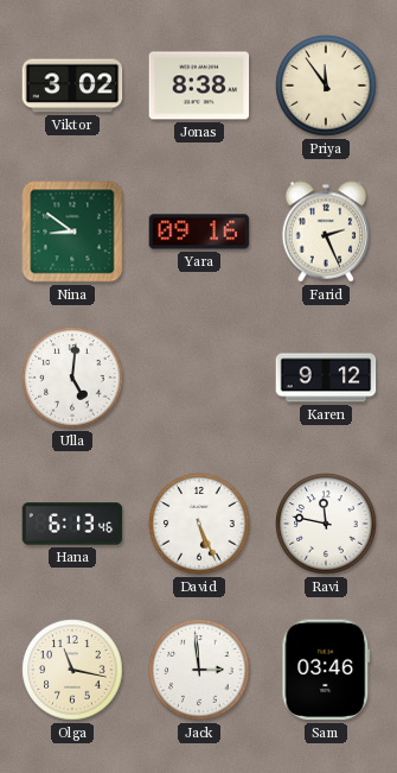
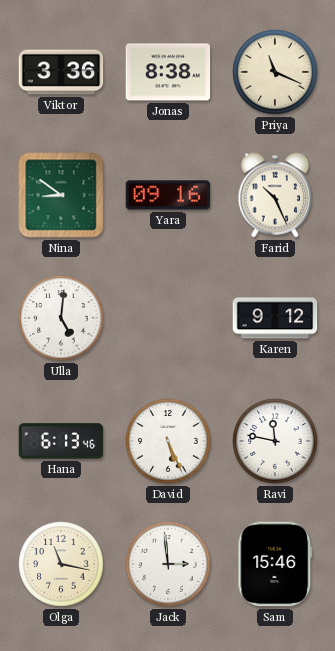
Viktor: 3:02 -> 3:36 (61, 72)
Priya: 11:54 -> 11:19 (275, 72)
Farid: 2:26 -> 10:26 (275, 195)
Sam: 03:46 -> 15:46 (275, 564)
